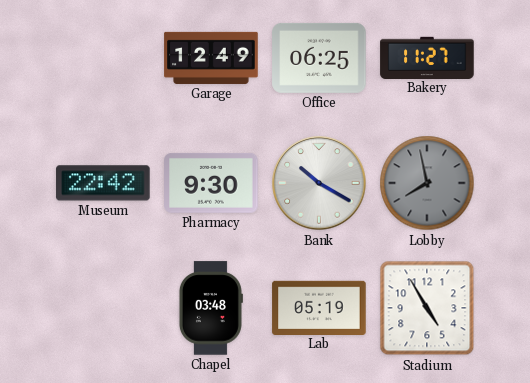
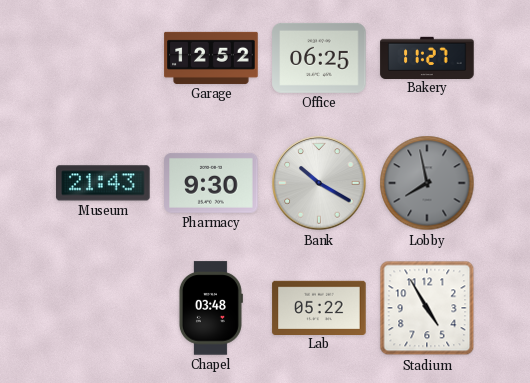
Garage: 12:49 -> 12:52 (211, 58)
Museum: 22:42 -> 21:43 (103, 183)
Lab: 05:19 -> 05:22 (319, 307)
